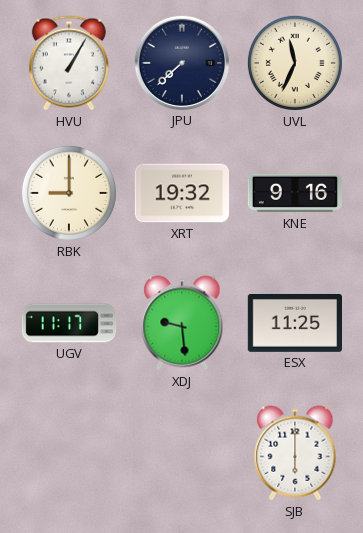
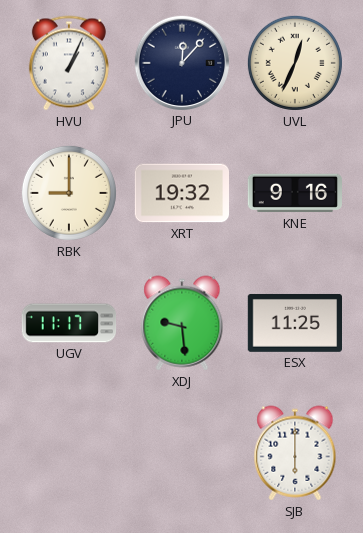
HVU: 1:05 -> 1:04 (69, 63)
JPU: 7:38 -> 12:07 (181, 62)
UVL: 11:34 -> 12:34 (295, 63)
